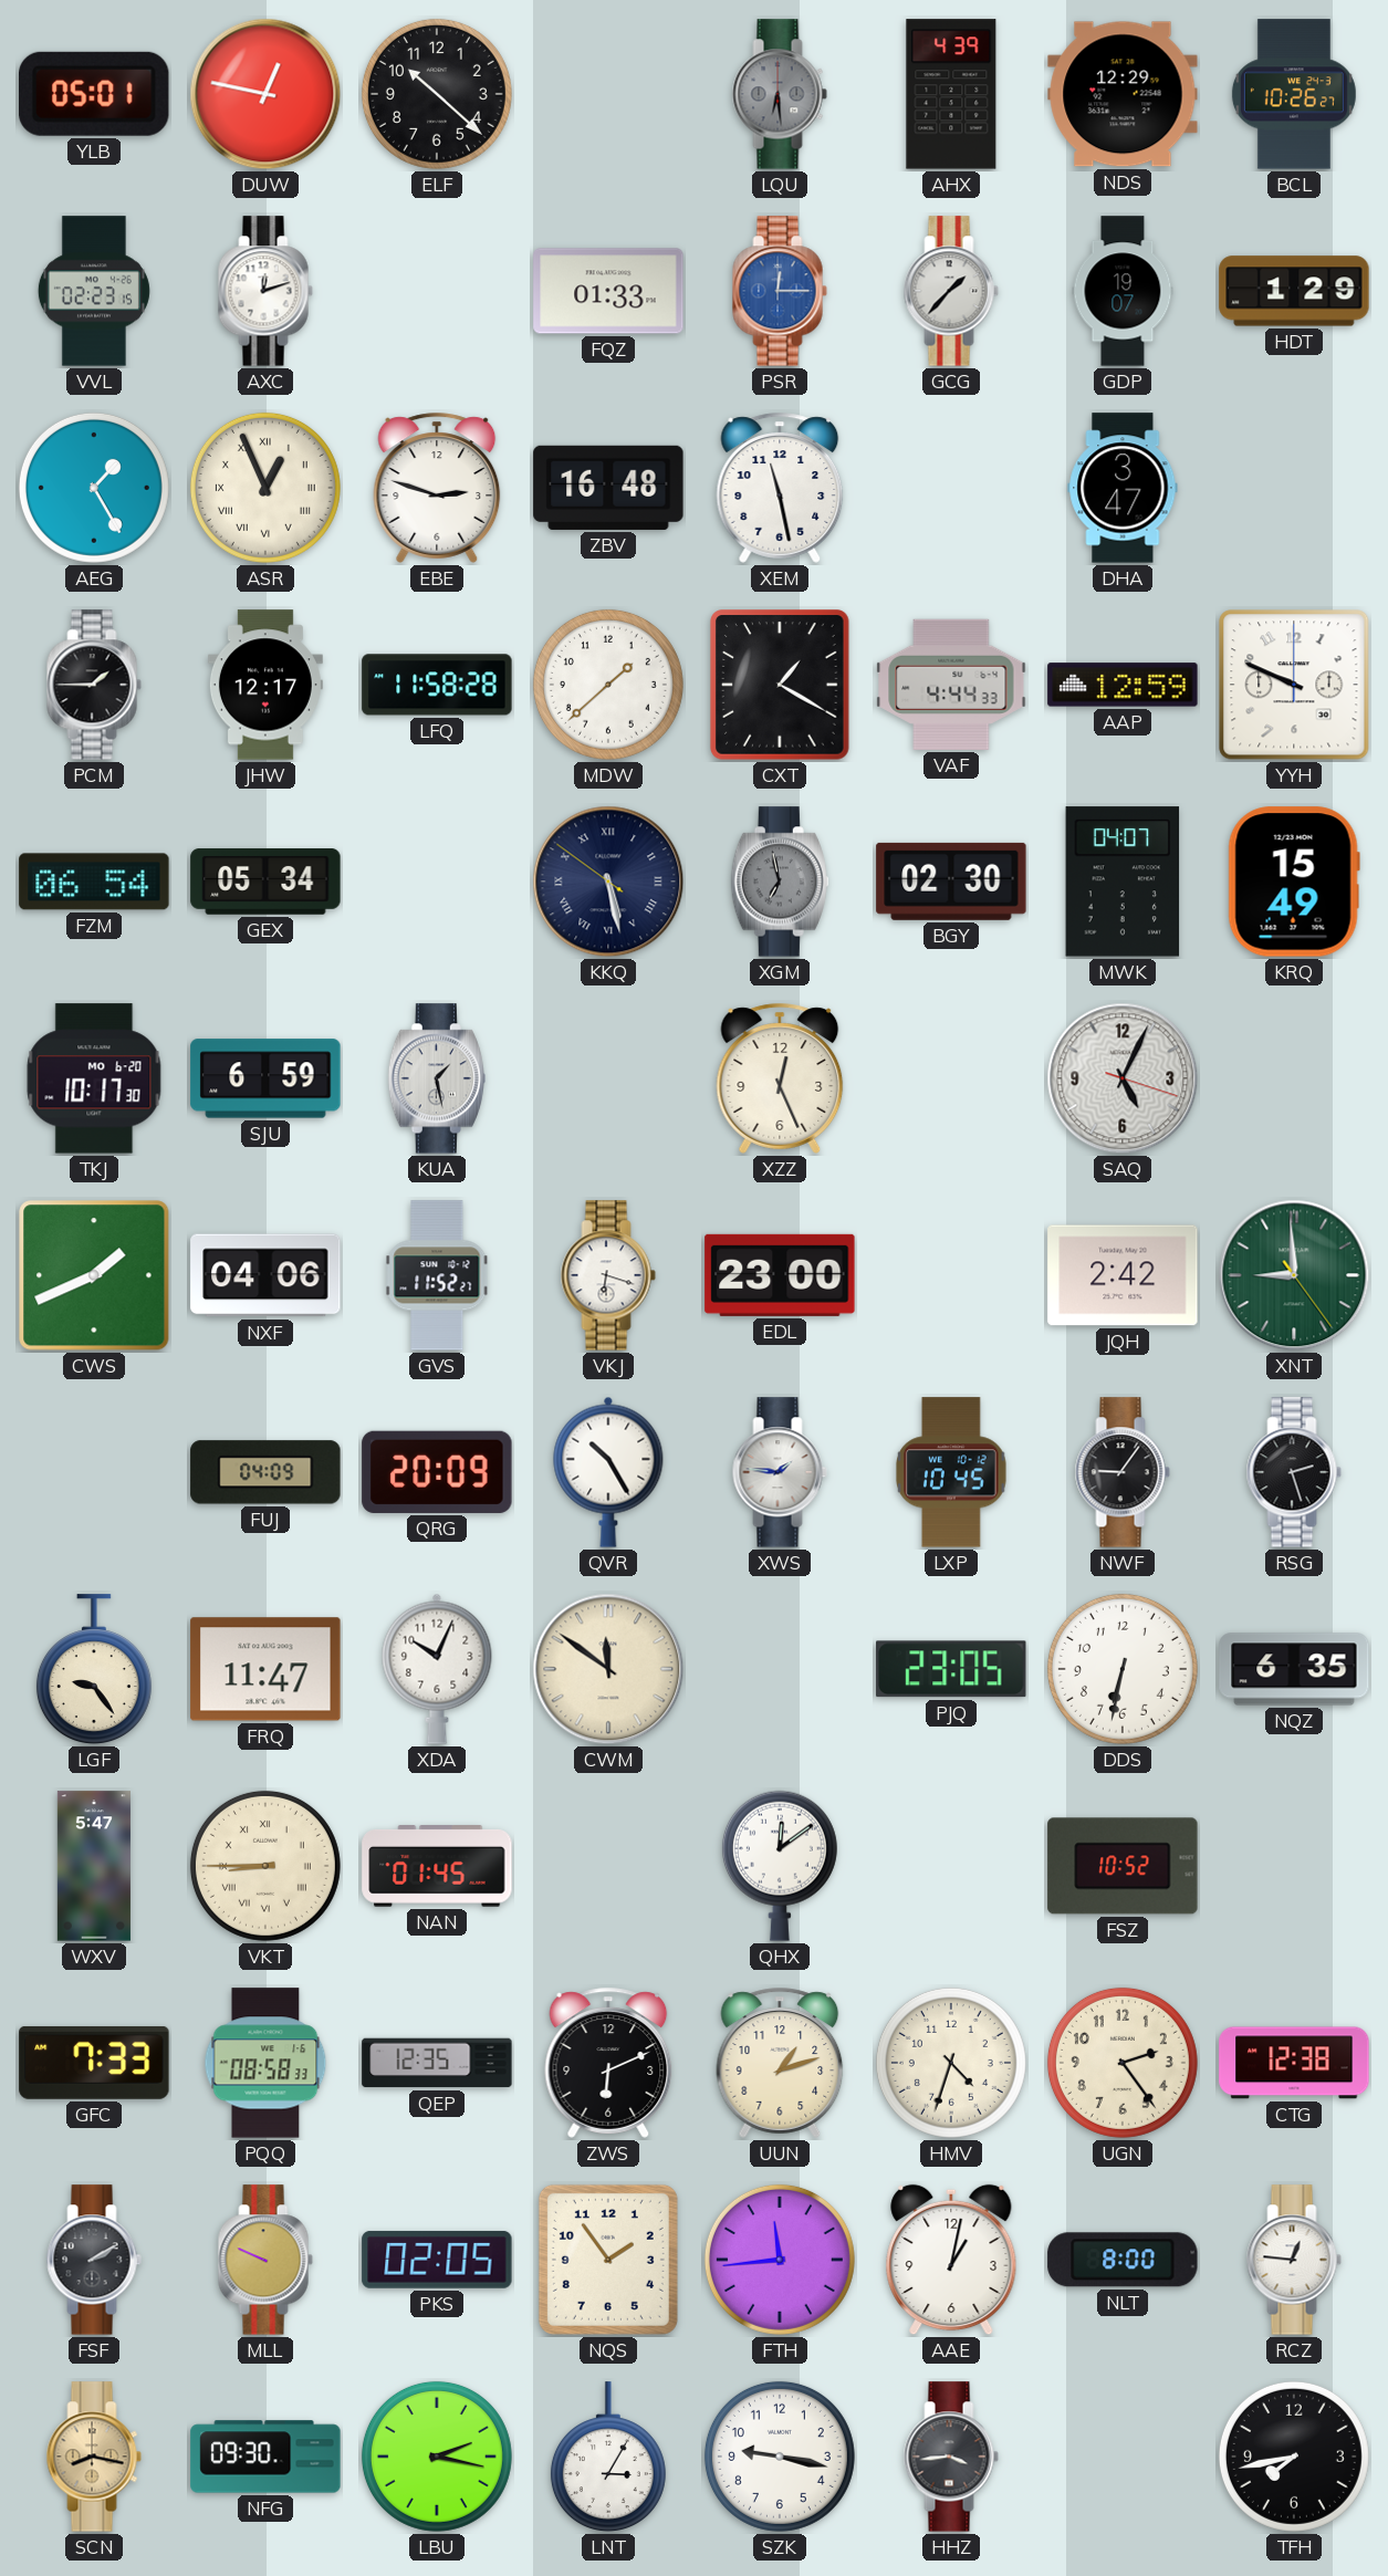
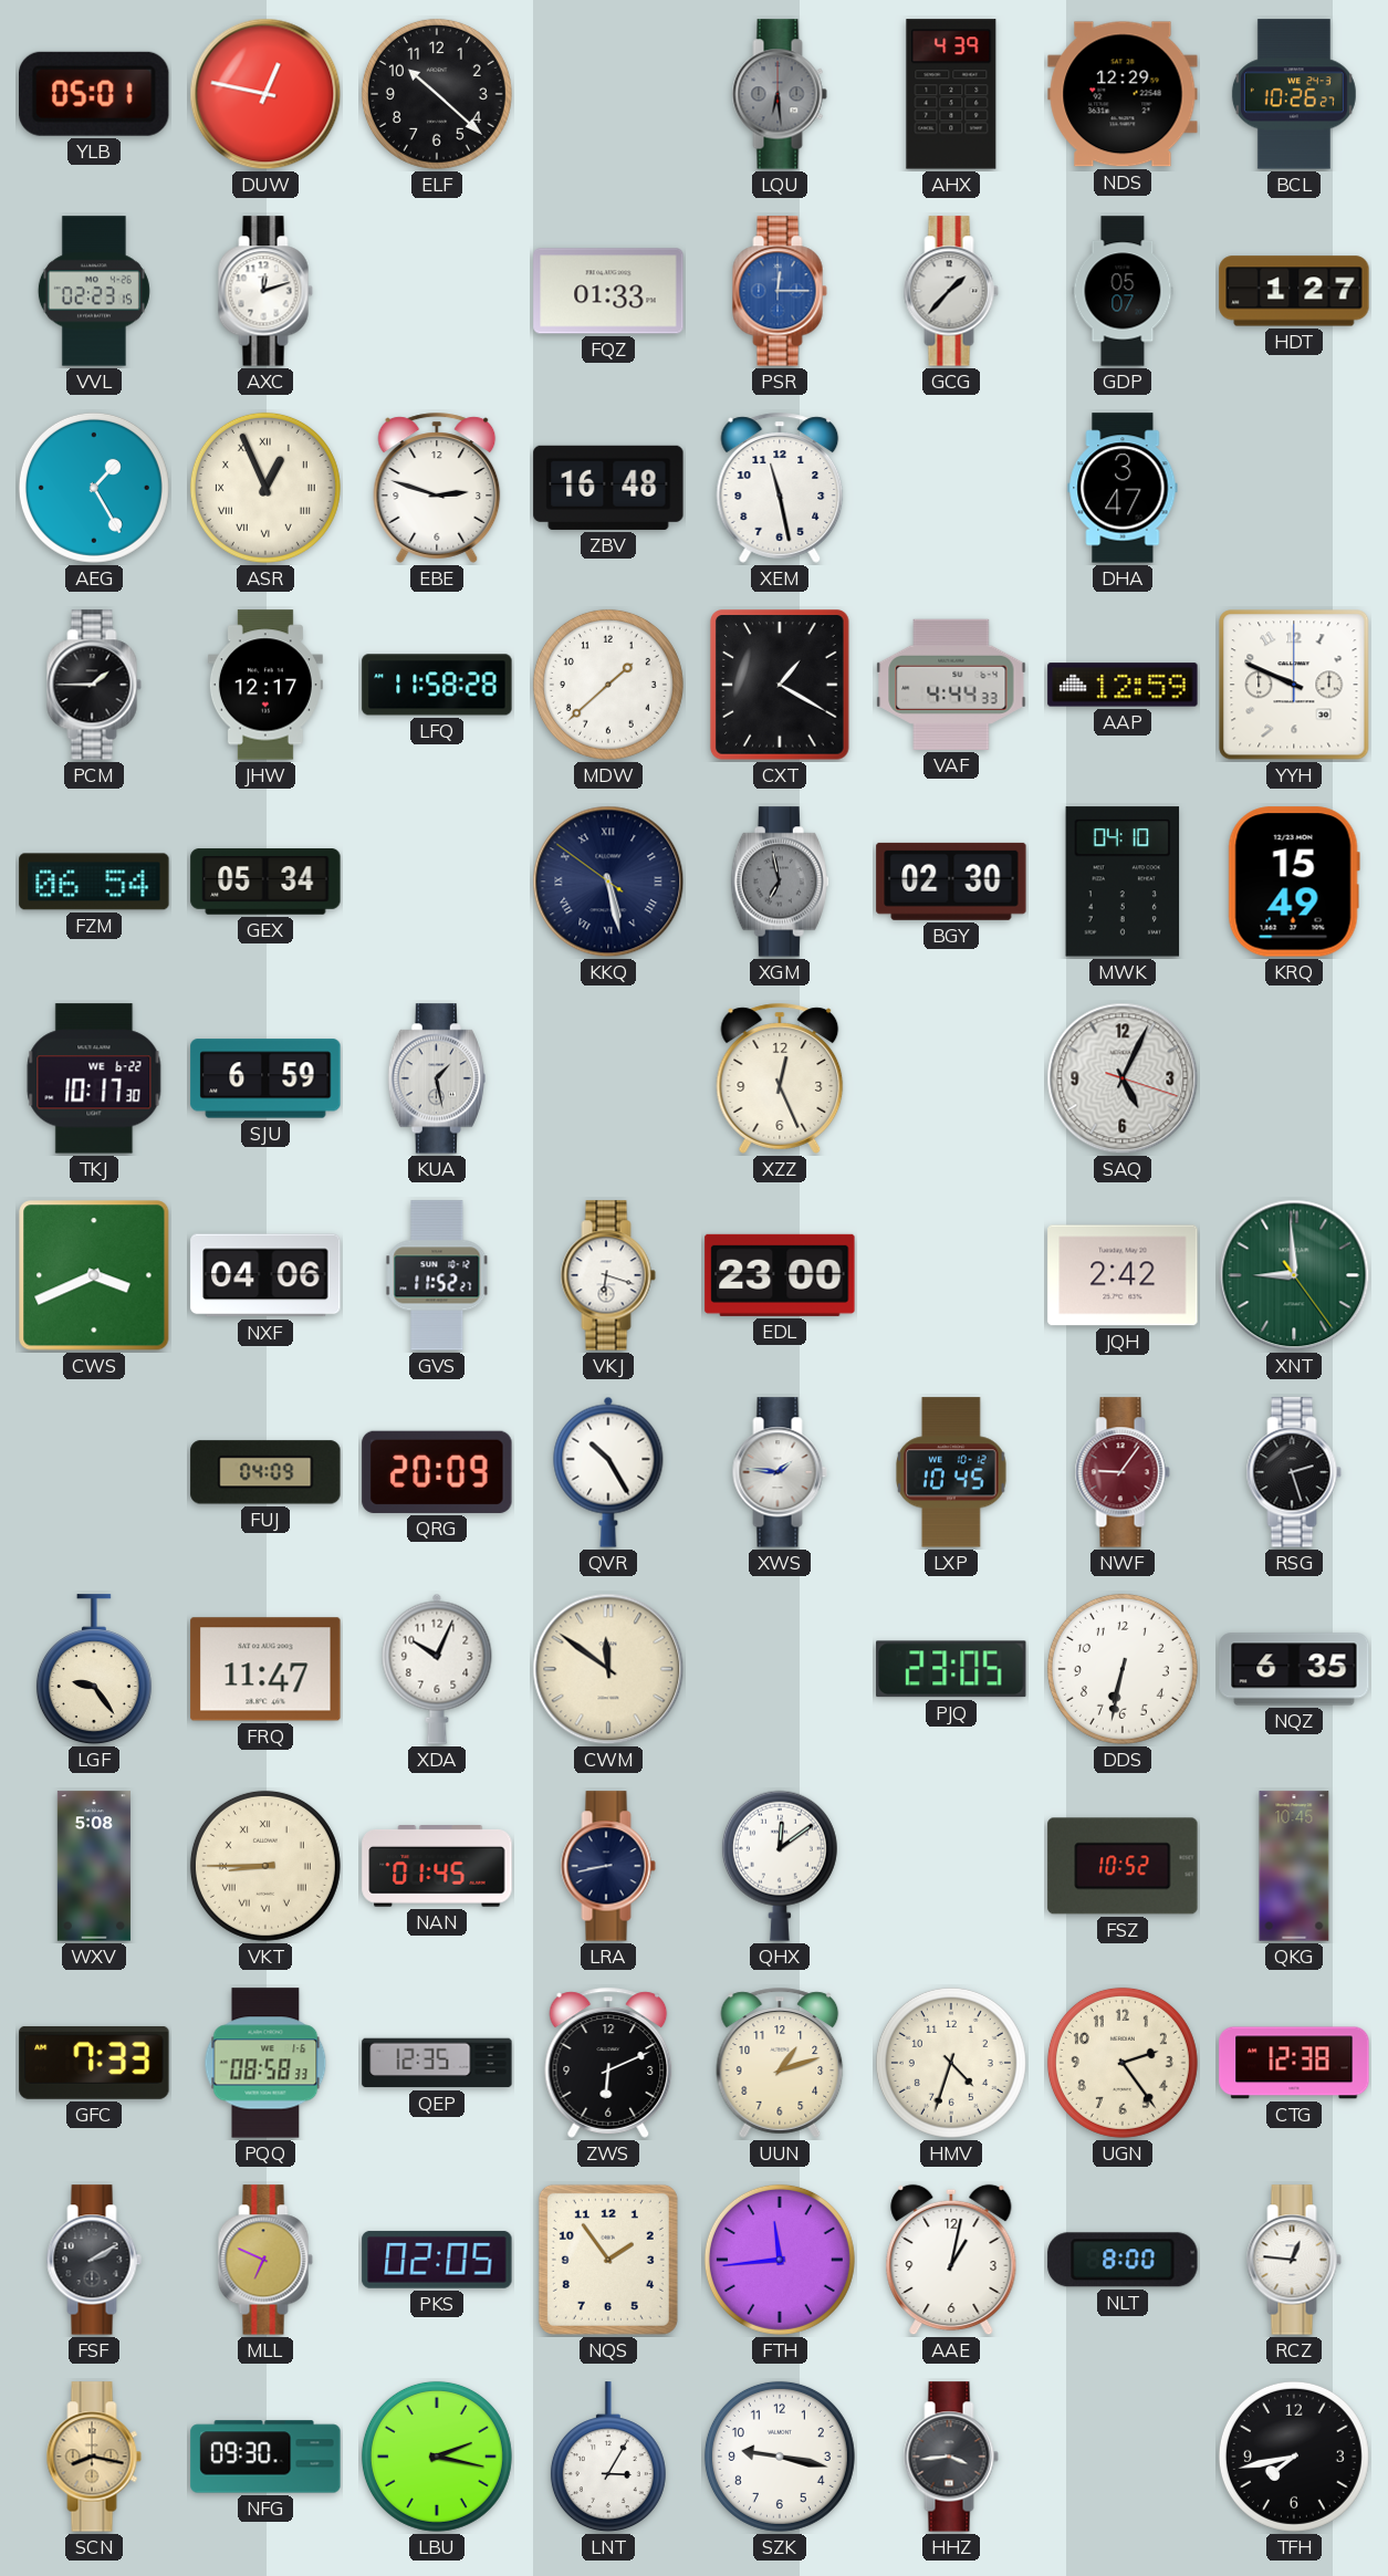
GDP: 19:07 -> 05:07 (1123, 291)
HDT: 1:29 -> 1:27 (1294, 291)
MWK: 04:07 -> 04:10 (1123, 882)
TKJ date: MO 6-20 -> WE 6-22 (94, 1078)
CWS: 1:41 -> 3:41 (94, 1275)
NWF dial: black -> burgundy (1123, 1472)
WXV: 5:47 -> 5:08 (94, 1866)
LRA: none -> 8:43 (608, 1866)
QKG: none -> 10:45 (1294, 1866)
MLL: 9:49 -> 6:49 (265, 2260)
